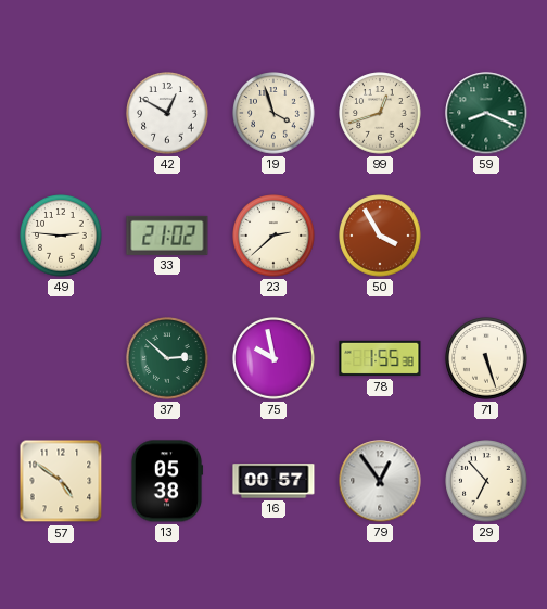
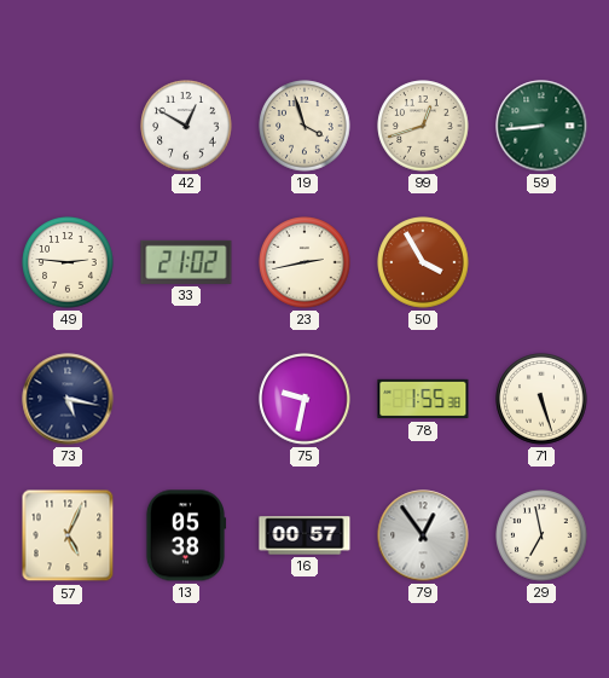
59: 8:19 -> 8:44 (541, 126)
23: 2:38 -> 2:43 (304, 262)
73: none -> 5:17 (68, 399)
37: 2:52 -> none (167, 358)
75: 9:58 -> 9:32 (304, 399)
57: 4:51 -> 5:04 (68, 535)
29: 6:53 -> 6:58 (541, 535)
